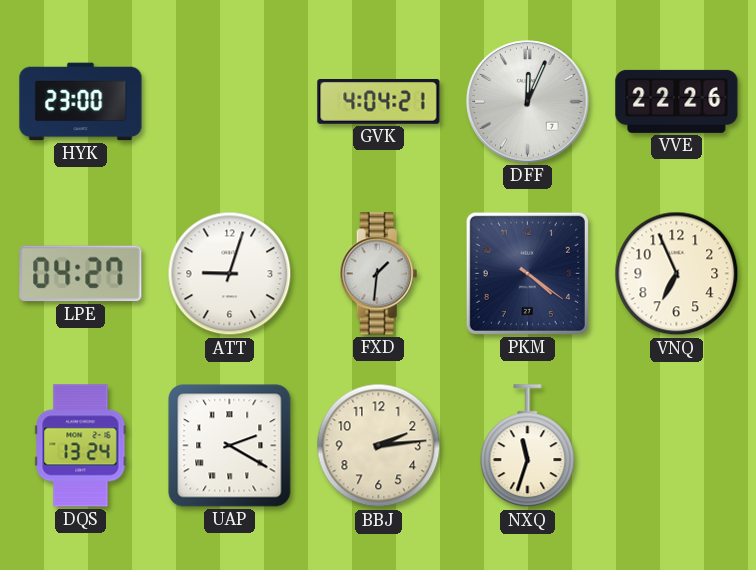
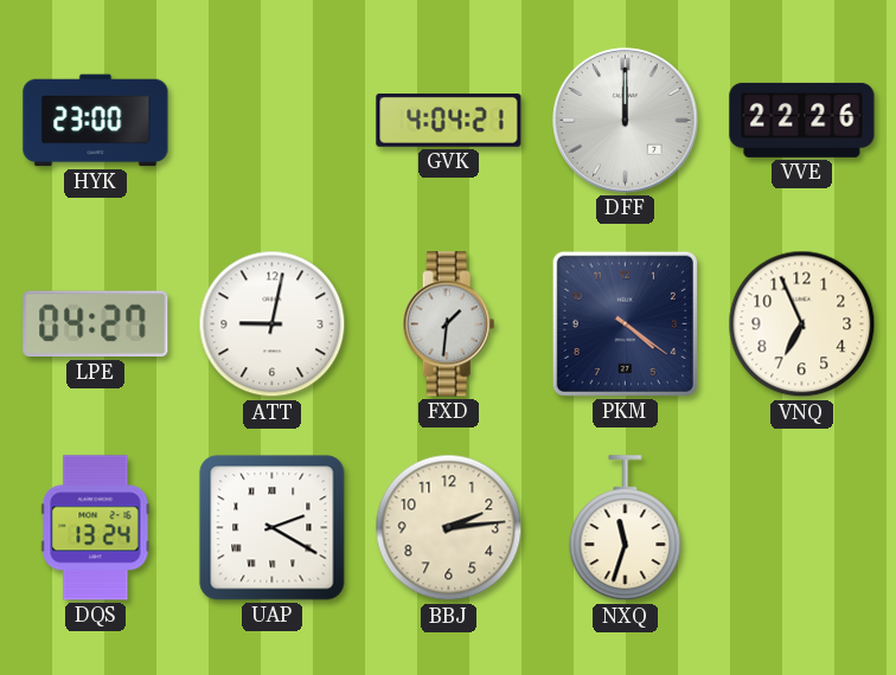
DFF: 12:04 -> 12:00 (626, 121)
ATT: 9:03 -> 9:02 (273, 324)
